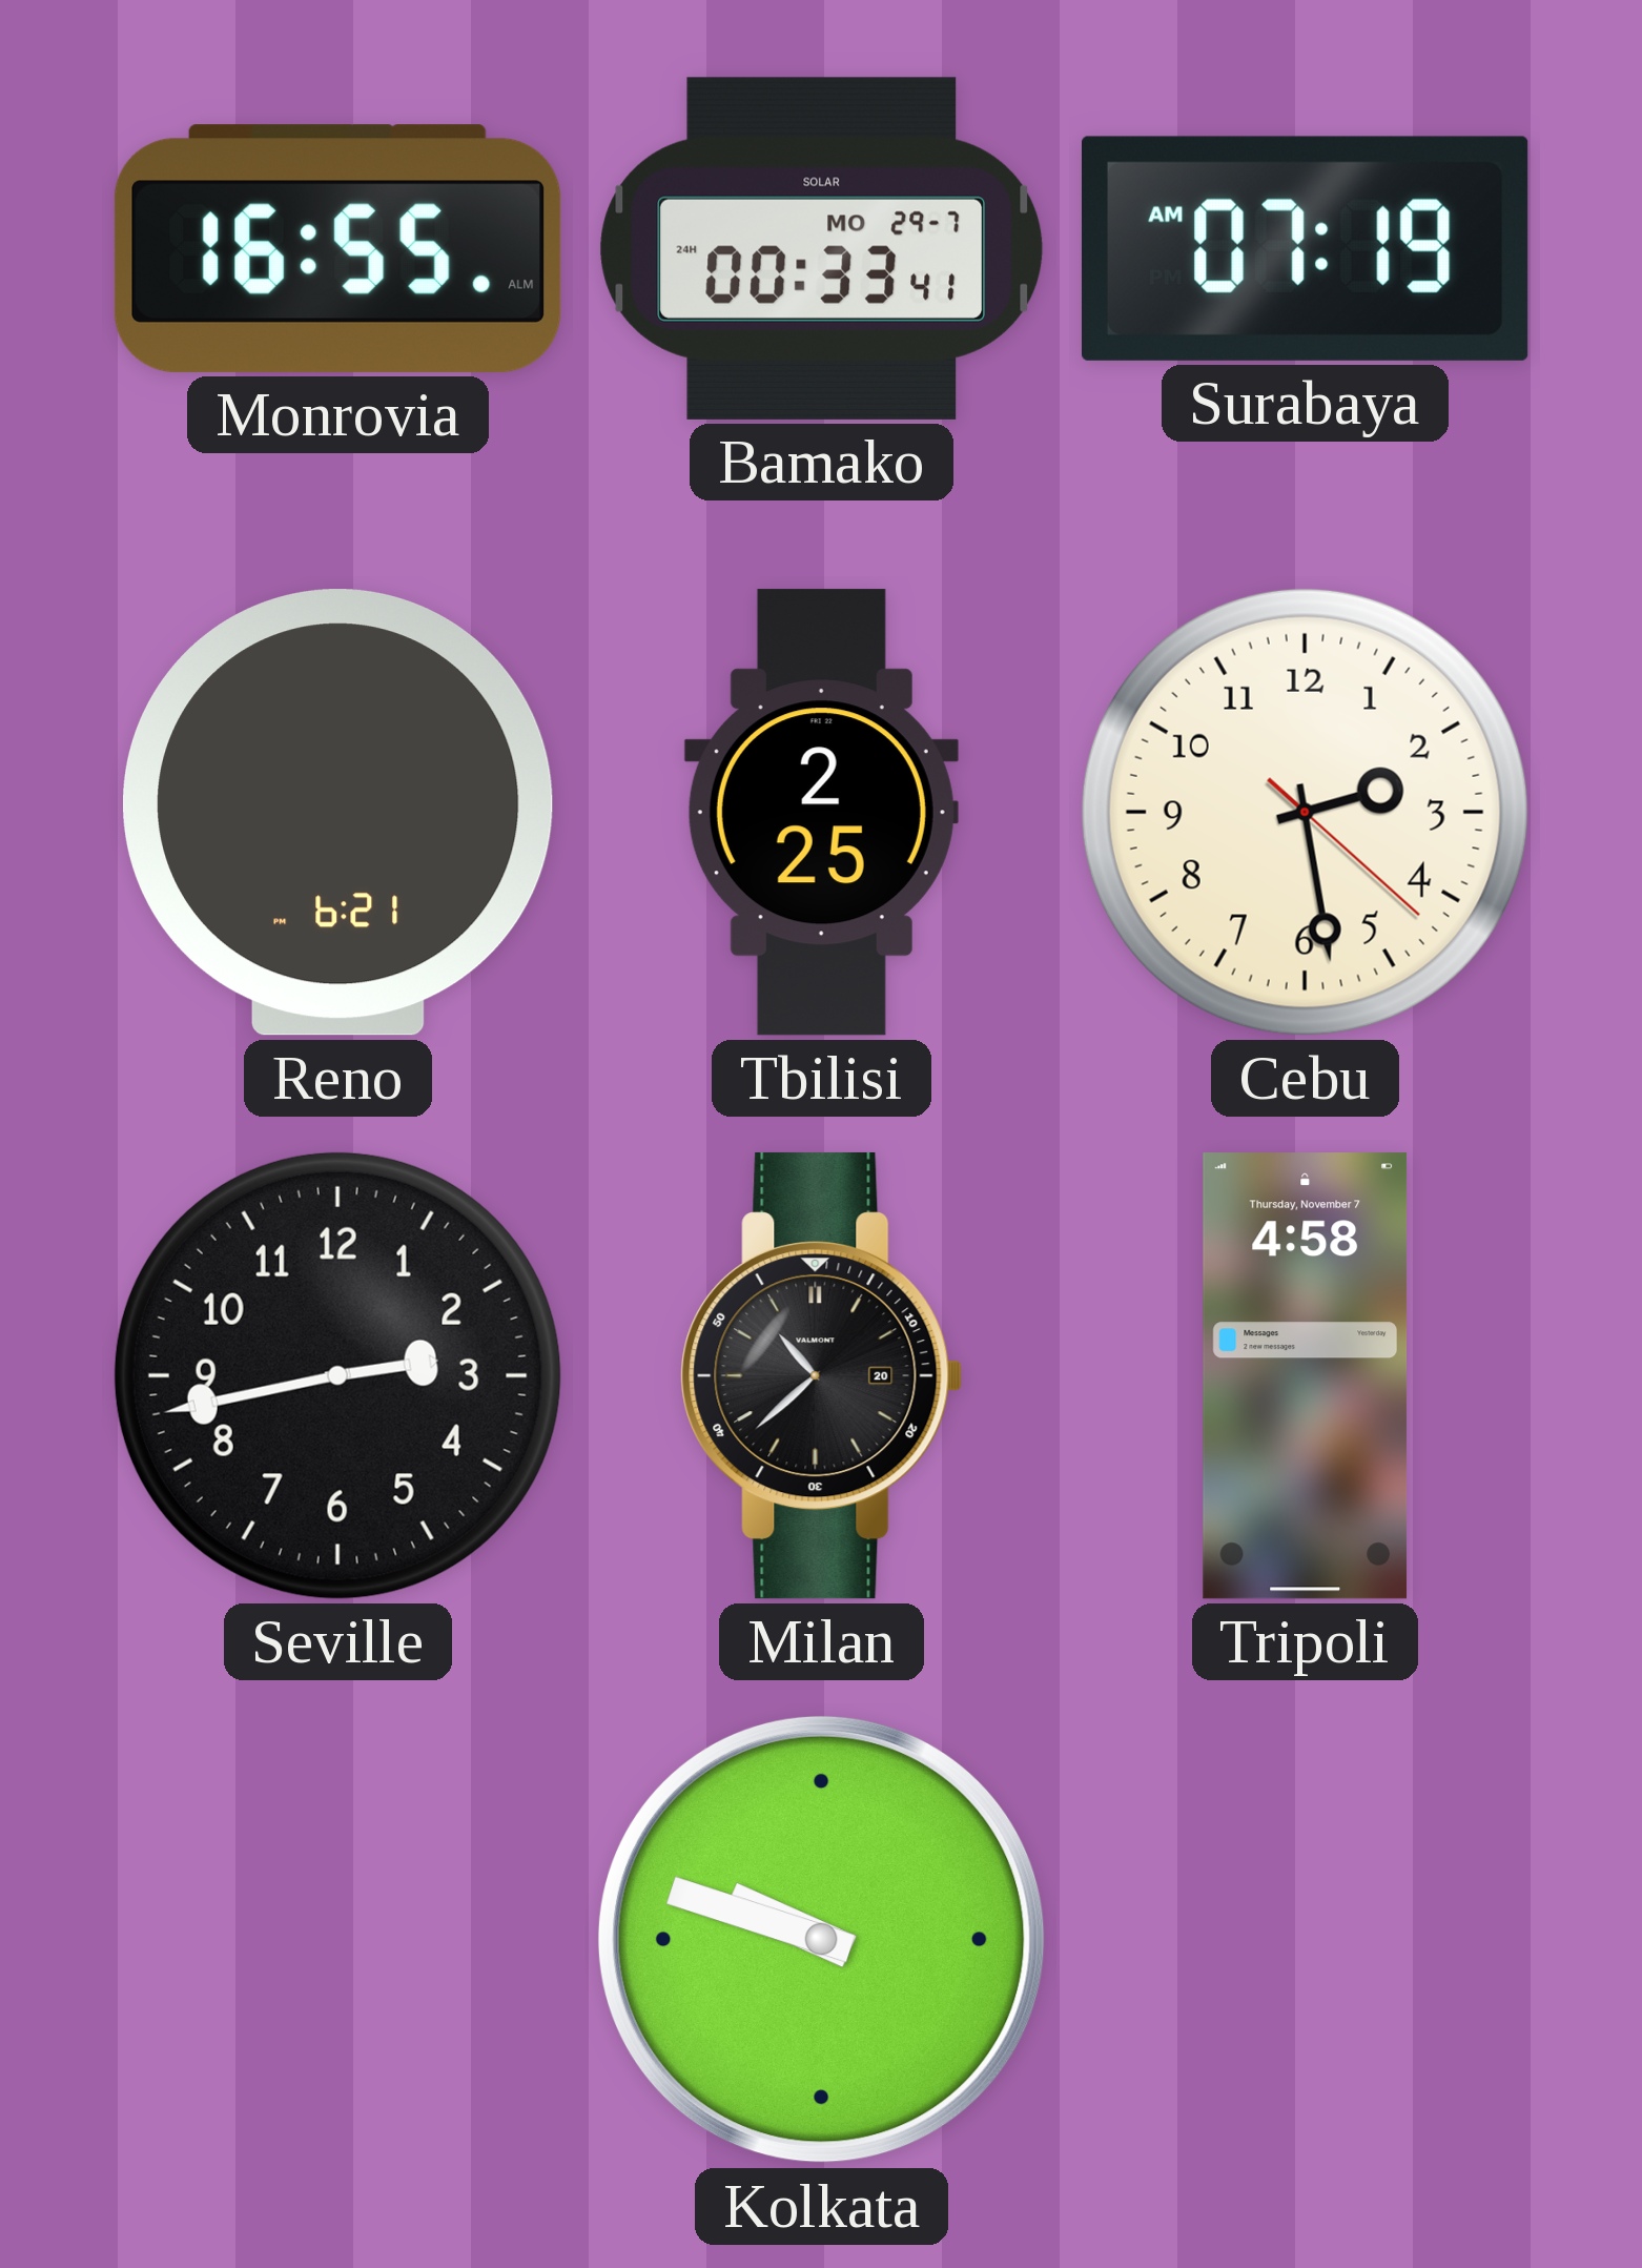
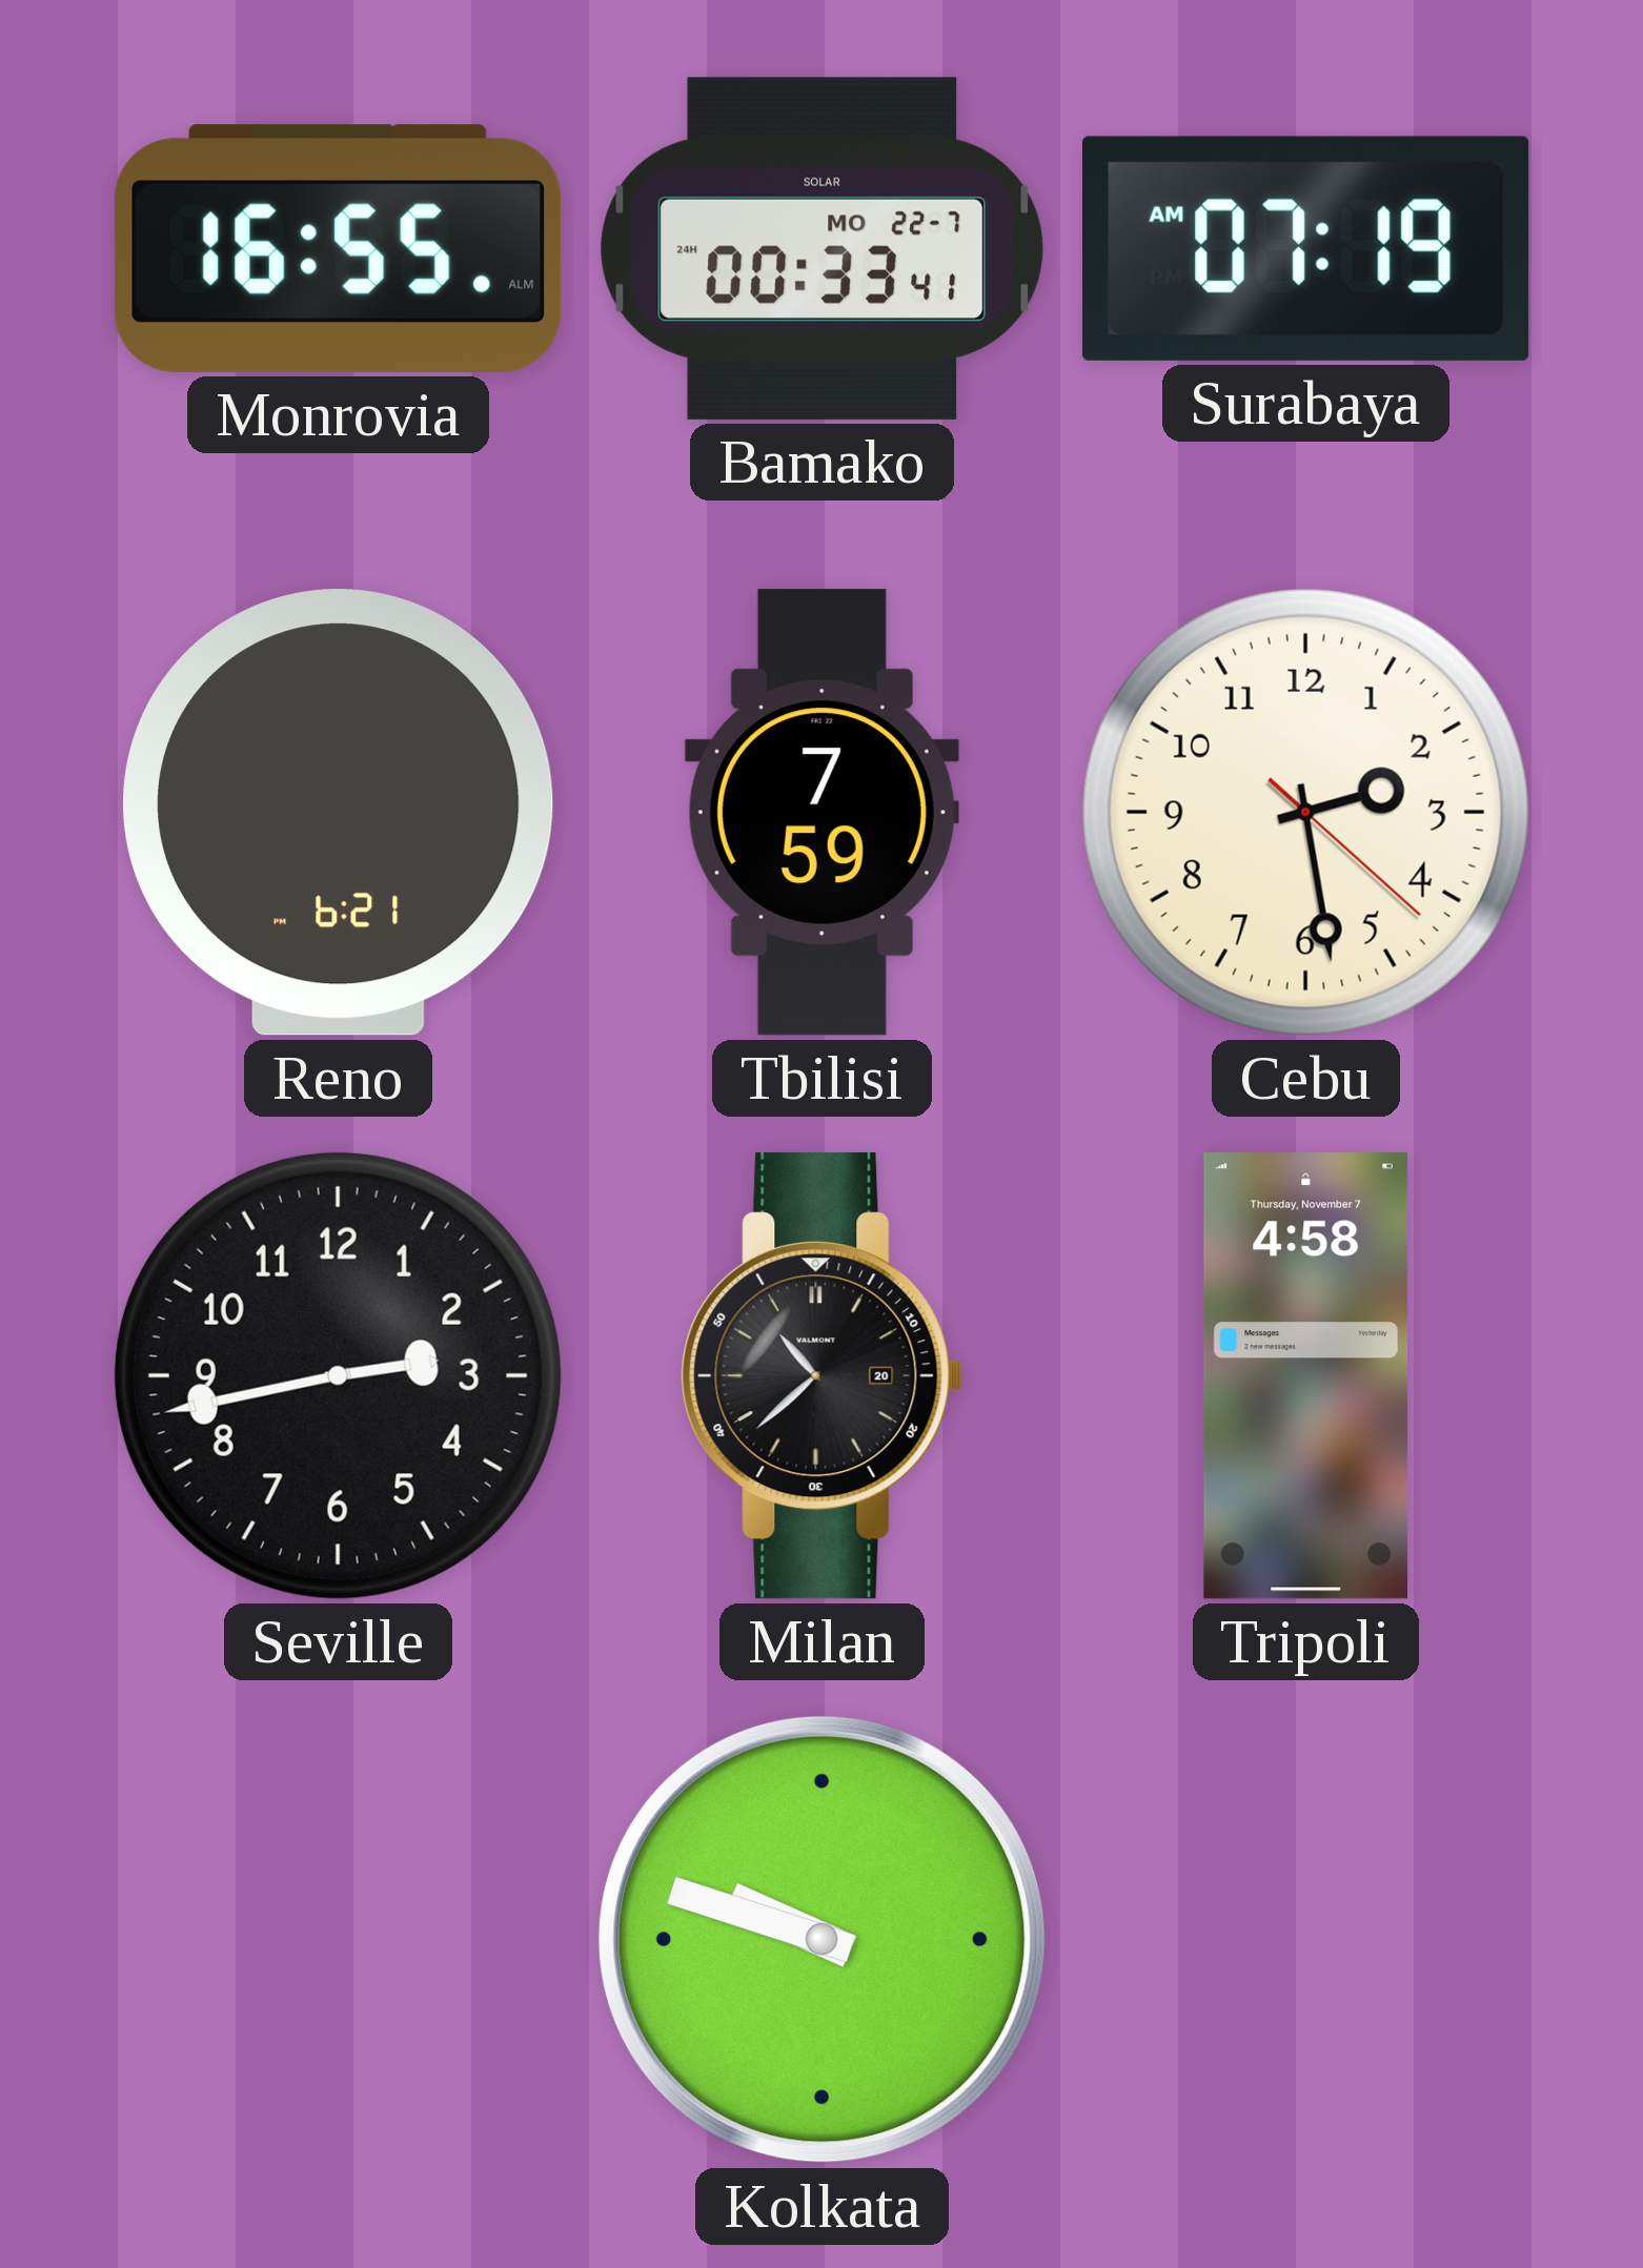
Bamako date: MO 29-7 -> MO 22-7 (823, 248)
Tbilisi: 2:25 -> 7:59 (821, 813)
